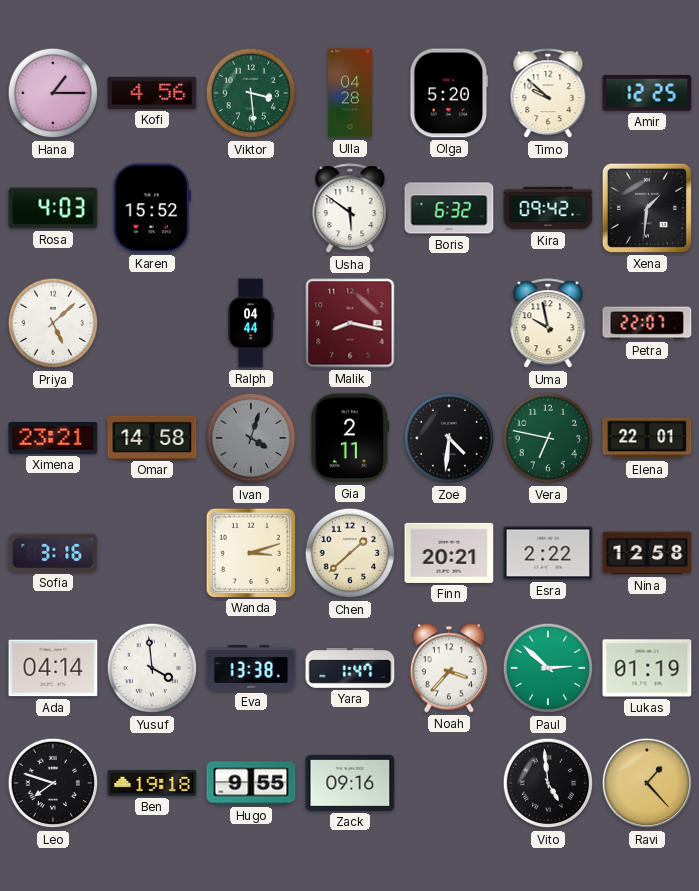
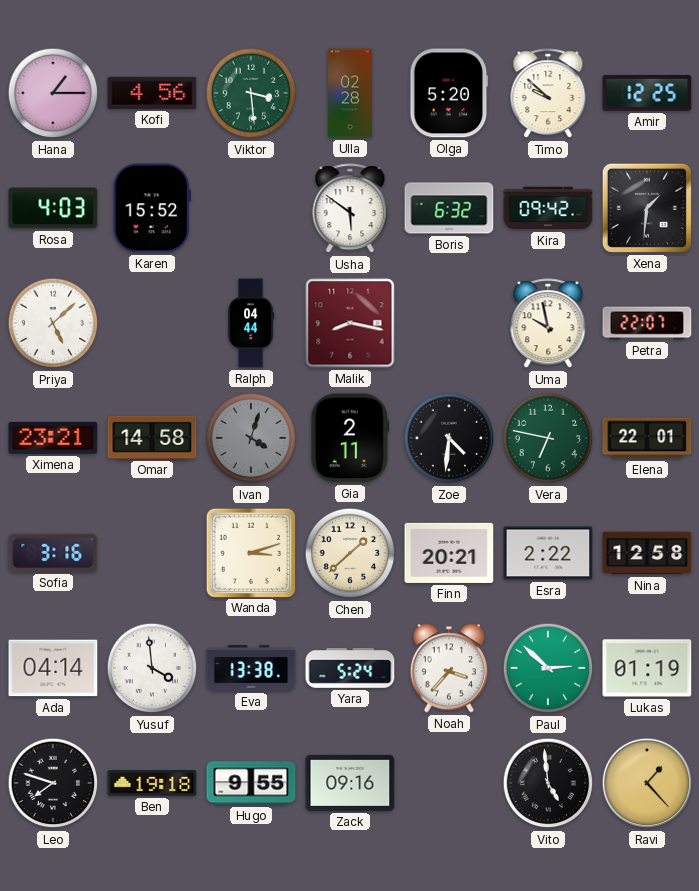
Ulla: 04:28 -> 02:28 (350, 93)
Yara: 1:47 -> 5:24 (350, 669)
